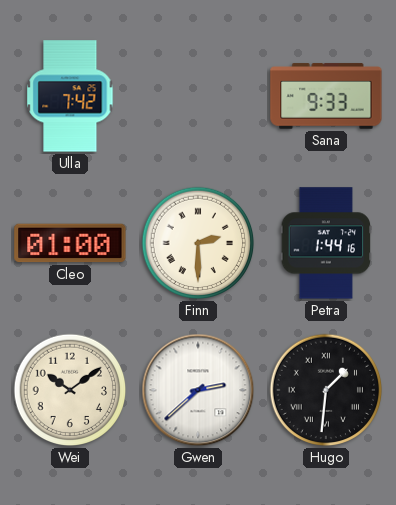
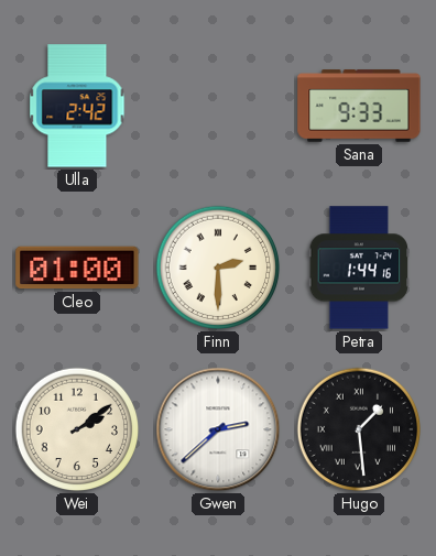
Ulla: 7:42 -> 2:42 (77, 106)
Wei: 10:09 -> 2:09 (77, 429)
Hugo: 1:31 -> 1:29 (359, 429)
